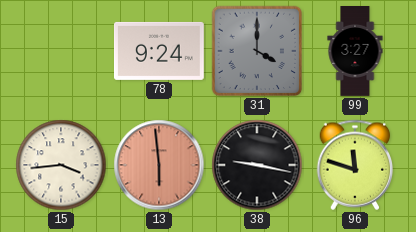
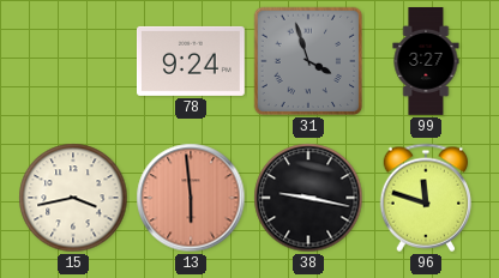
31: 4:00 -> 3:57 (308, 61)
15: 3:44 -> 3:43 (73, 198)
